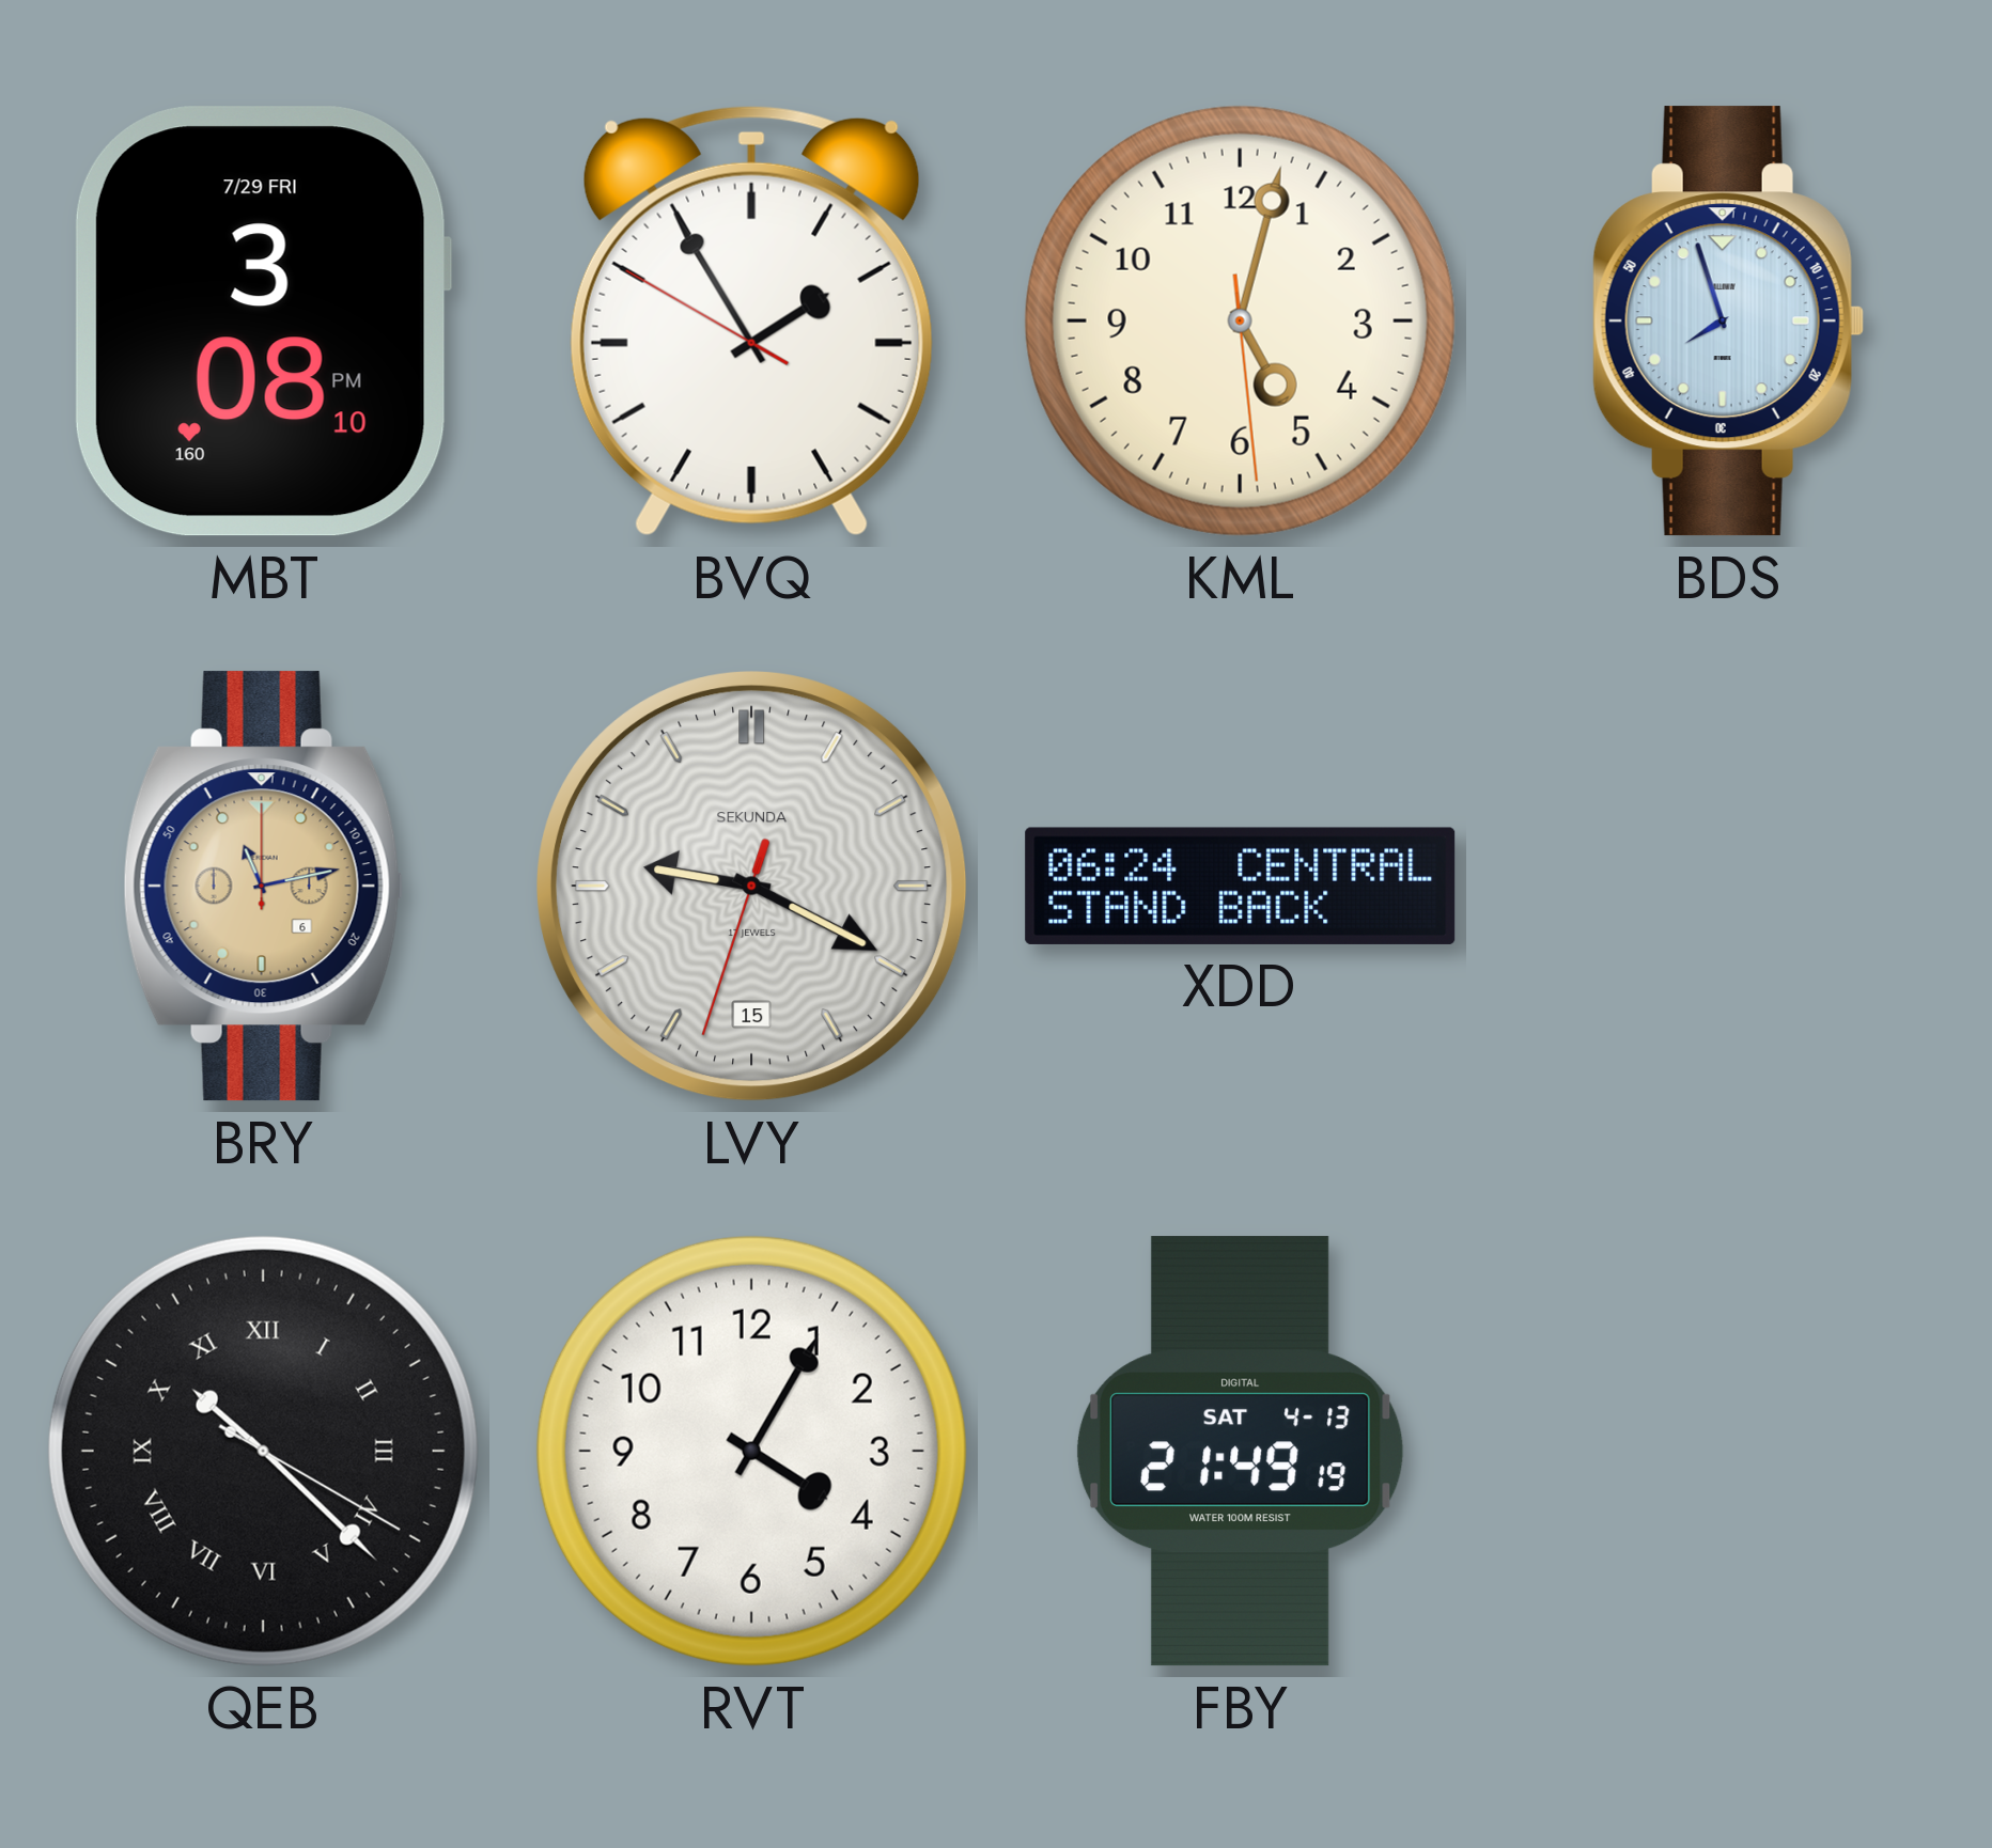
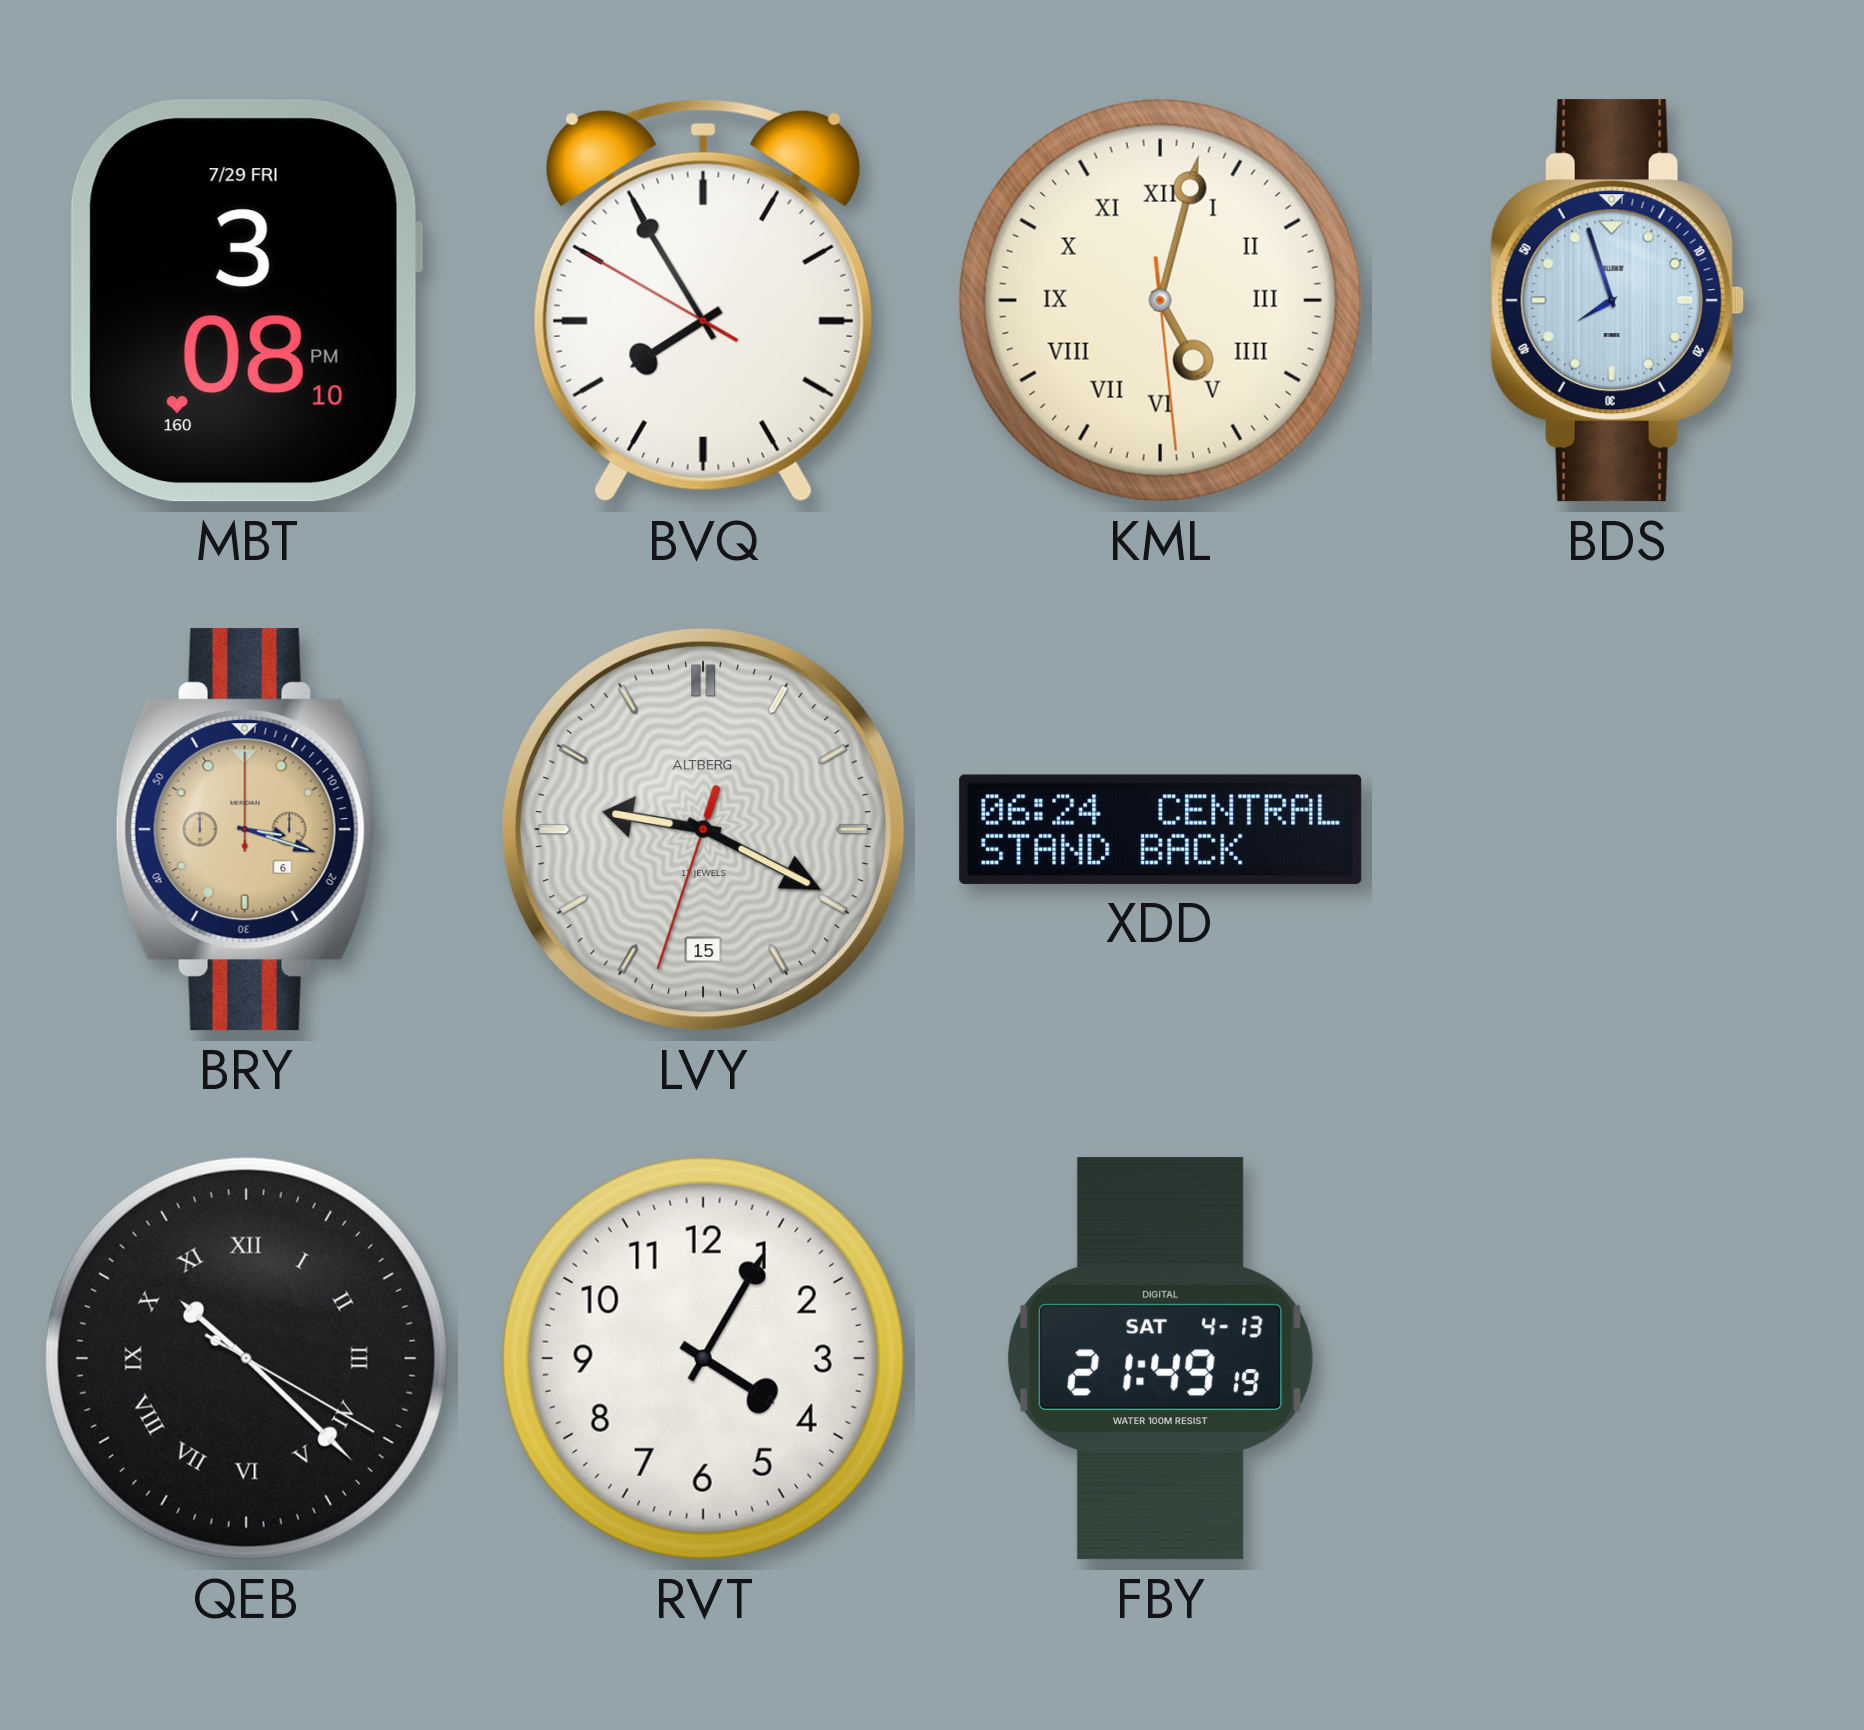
BVQ: 1:54 -> 7:54 (703, 300)
KML numerals: Arabic -> Roman (1160, 300)
BRY: 11:13 -> 3:18 (246, 830)
LVY brand: SEKUNDA -> ALTBERG (704, 830)
